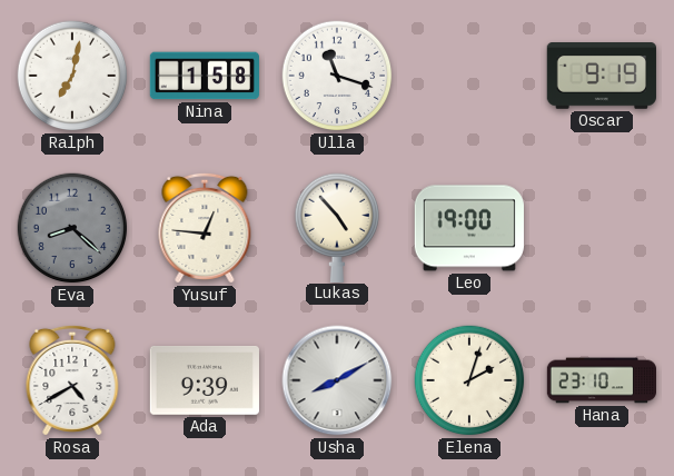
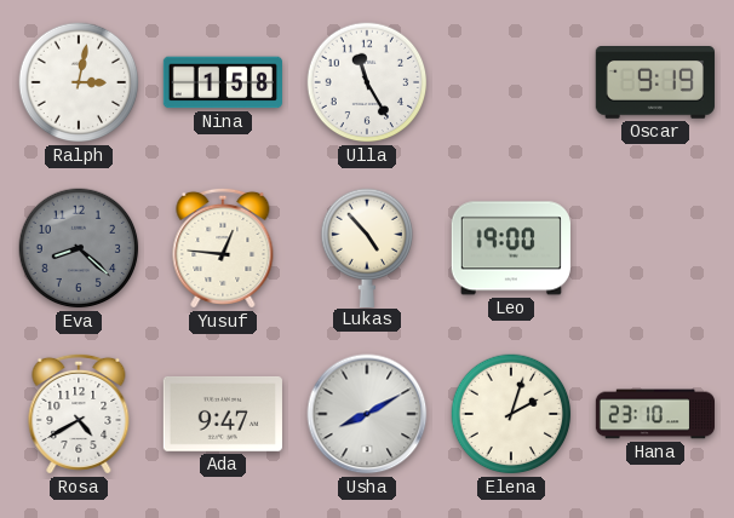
Ralph: 7:02 -> 3:02 (79, 82)
Ulla: 11:18 -> 11:25 (367, 82)
Ada: 9:39 -> 9:47 (223, 414)
